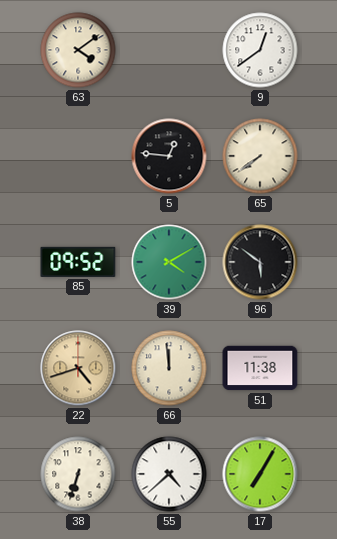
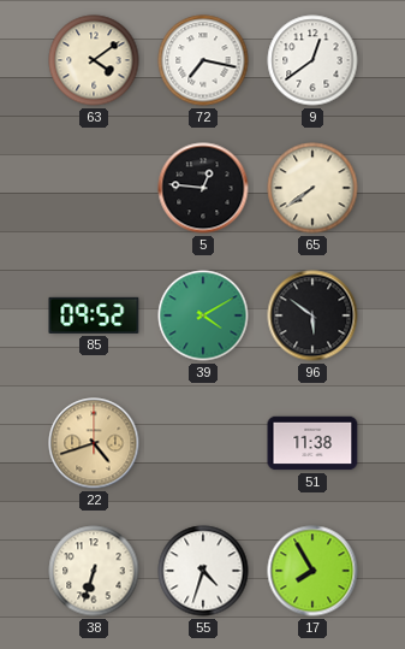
72: none -> 7:17 (203, 60)
66: 11:59 -> none (169, 368)
55: 4:38 -> 4:33 (203, 571)
17: 7:05 -> 7:55 (312, 571)
